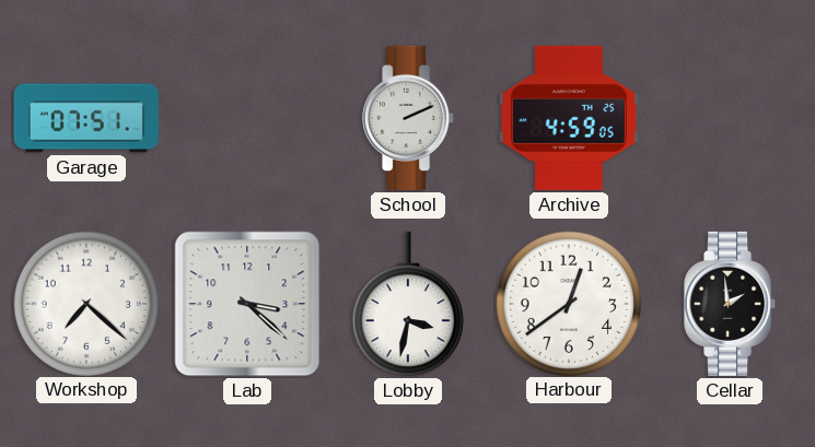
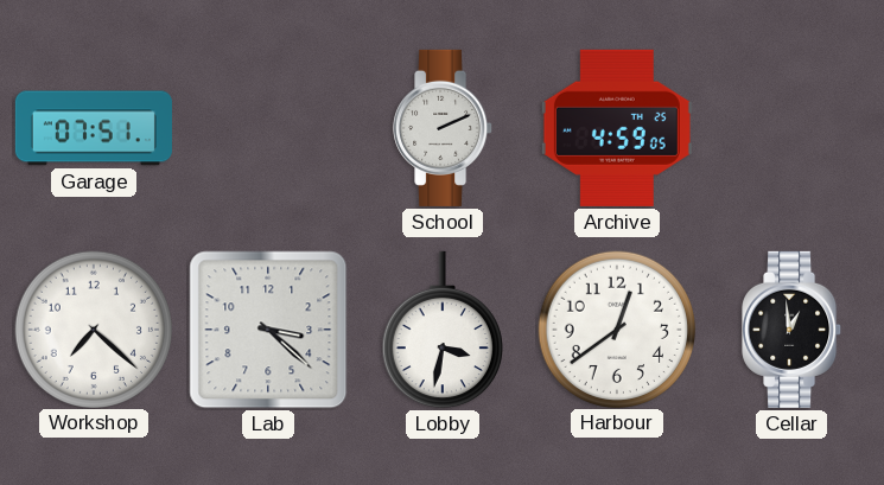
Cellar: 1:59 -> 12:59 (793, 330)
